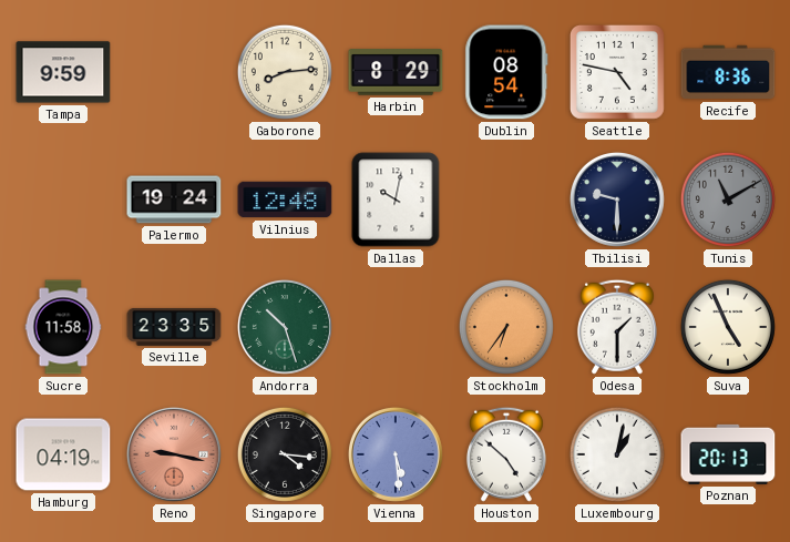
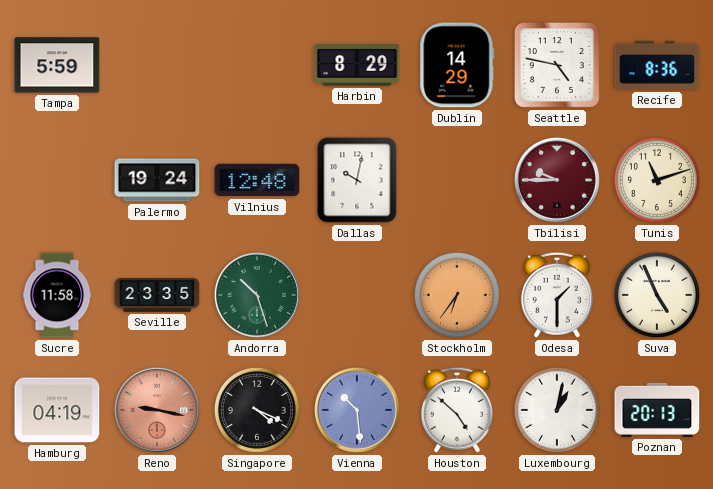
Tampa: 9:59 -> 5:59 (57, 65)
Gaborone: 8:14 -> none (285, 72)
Dublin: 08:54 -> 14:29 (457, 65)
Tbilisi: 9:30 -> 9:45 (557, 180)
Tbilisi dial: navy -> burgundy (557, 180)
Tunis: 11:10 -> 11:12 (657, 180)
Tunis dial: grey -> cream (657, 180)
Singapore: 4:16 -> 4:19 (257, 410)
Vienna: 5:29 -> 10:29 (357, 410)
